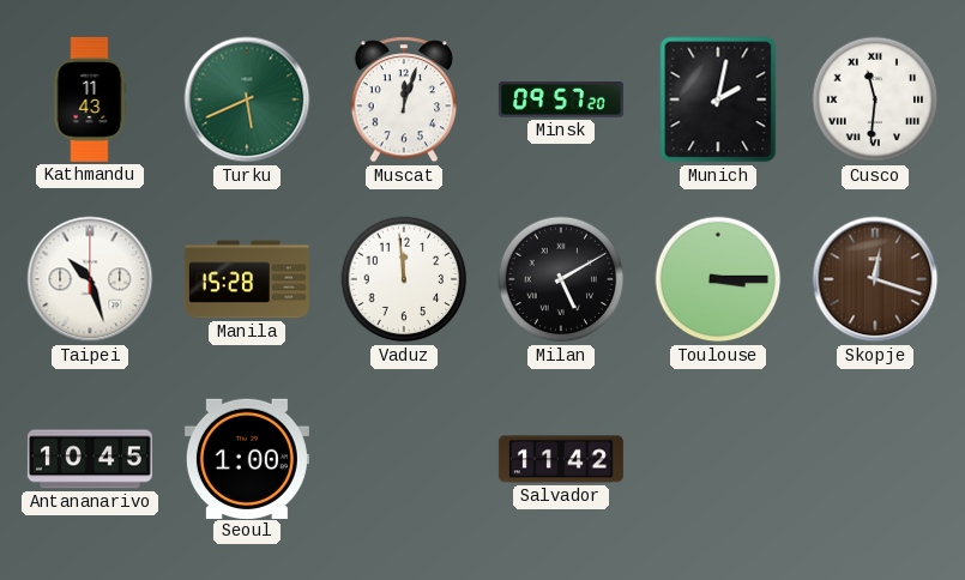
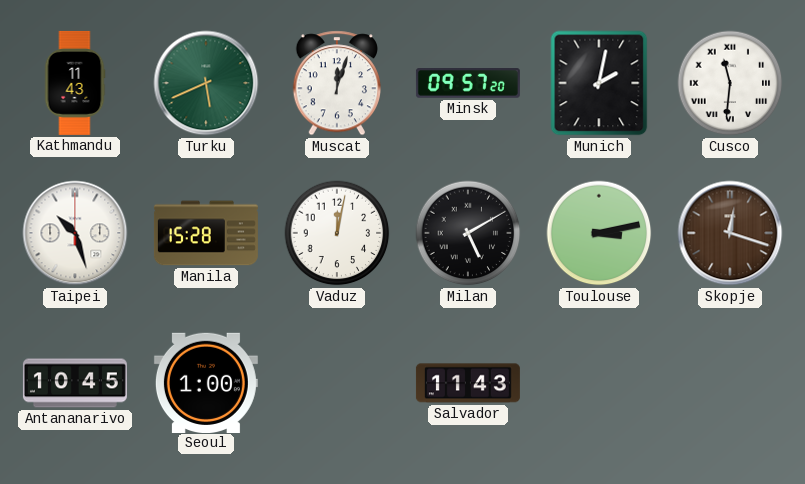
Vaduz: 11:59 -> 12:02 (337, 233)
Toulouse: 3:15 -> 3:13 (599, 233)
Salvador: 11:42 -> 11:43 (468, 383)
